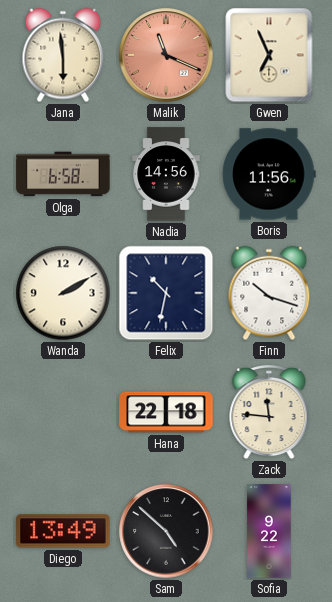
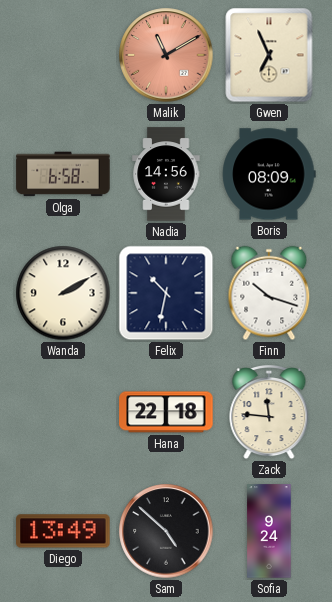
Jana: 5:59 -> none (63, 55)
Malik: 11:19 -> 11:10 (166, 55)
Boris: 11:56 -> 08:09 (269, 174)
Sofia: 9:22 -> 9:24 (269, 531)
